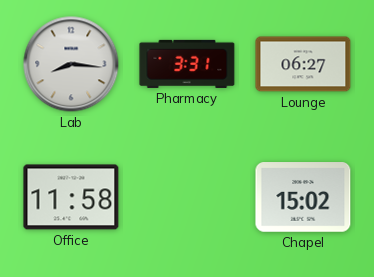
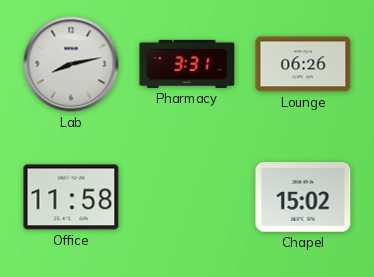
Lab: 8:16 -> 8:13 (71, 64)
Lounge: 06:27 -> 06:26 (303, 64)
